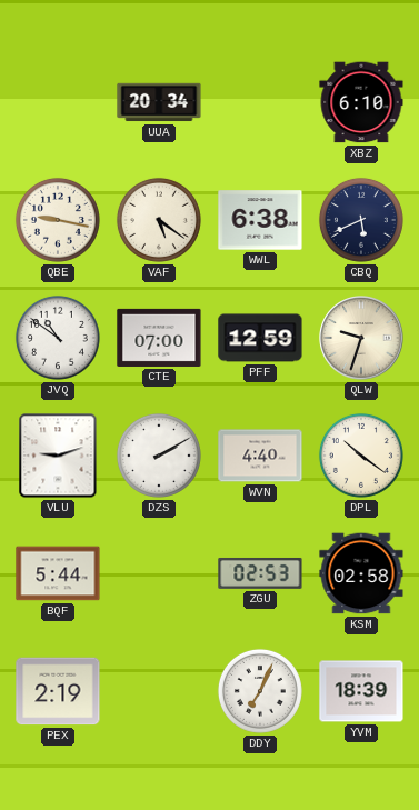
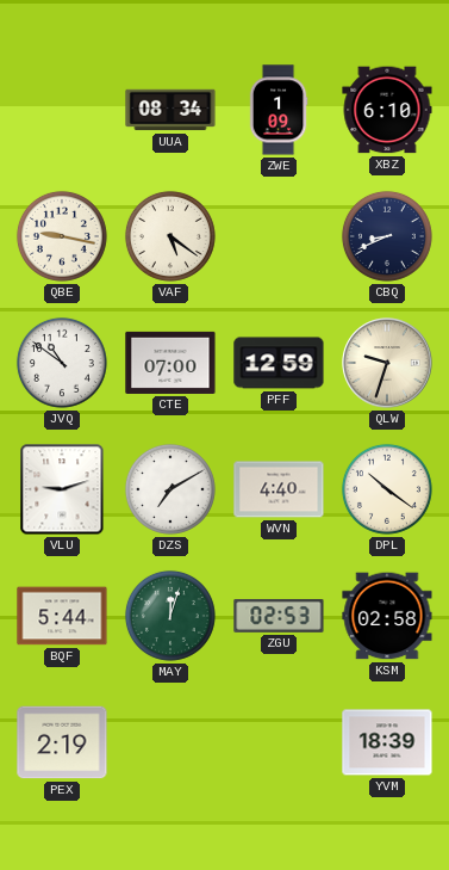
UUA: 20:34 -> 08:34 (170, 110)
ZWE: none -> 1:09 (279, 110)
WWL: 6:38 -> none (260, 220)
CBQ: 5:41 -> 8:41 (387, 236)
DZS: 2:10 -> 7:10 (170, 489)
MAY: none -> 12:03 (170, 616)
DDY: 7:04 -> none (260, 691)
